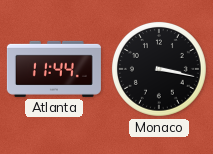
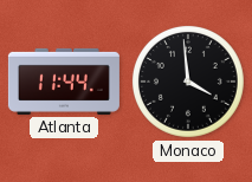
Monaco: 3:17 -> 3:59 (188, 82)
